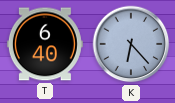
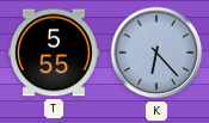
T: 6:40 -> 5:55 (54, 53)
